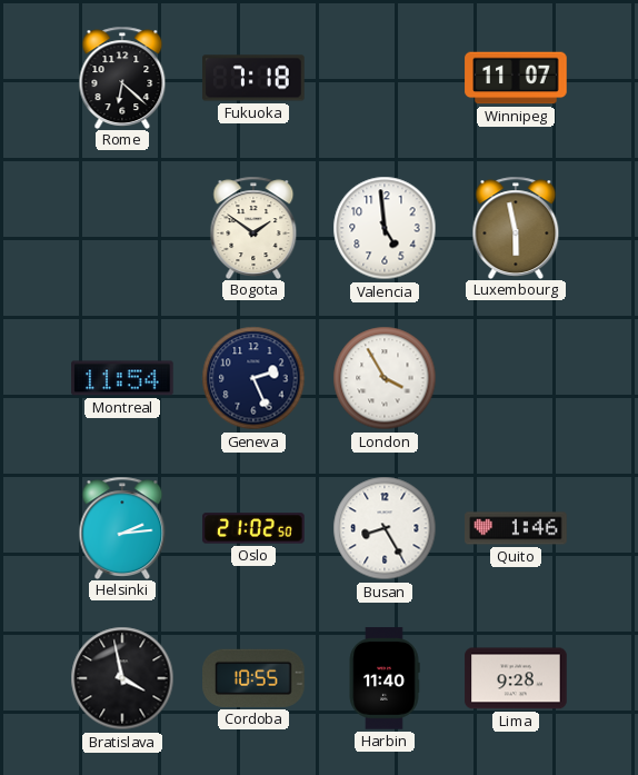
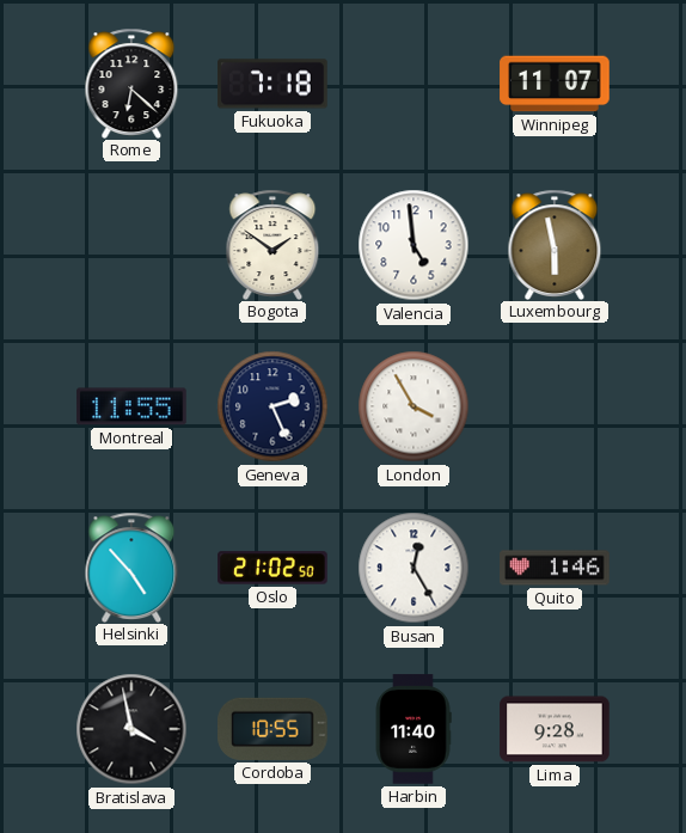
Montreal: 11:54 -> 11:55 (131, 406)
Helsinki: 2:14 -> 4:53 (131, 566)
Busan: 8:25 -> 12:25 (414, 568)
